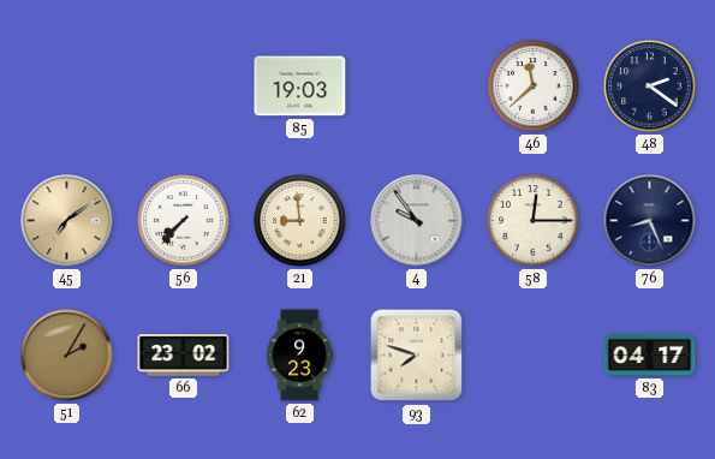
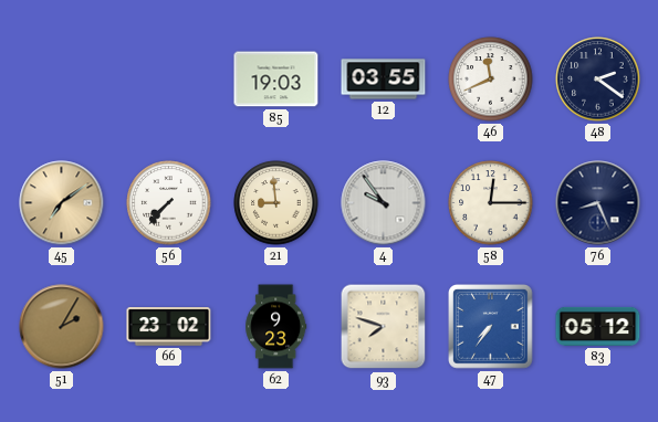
12: none -> 03:55 (384, 80)
46: 11:38 -> 11:41 (491, 80)
47: none -> 7:36 (491, 327)
83: 04:17 -> 05:12 (598, 326)
